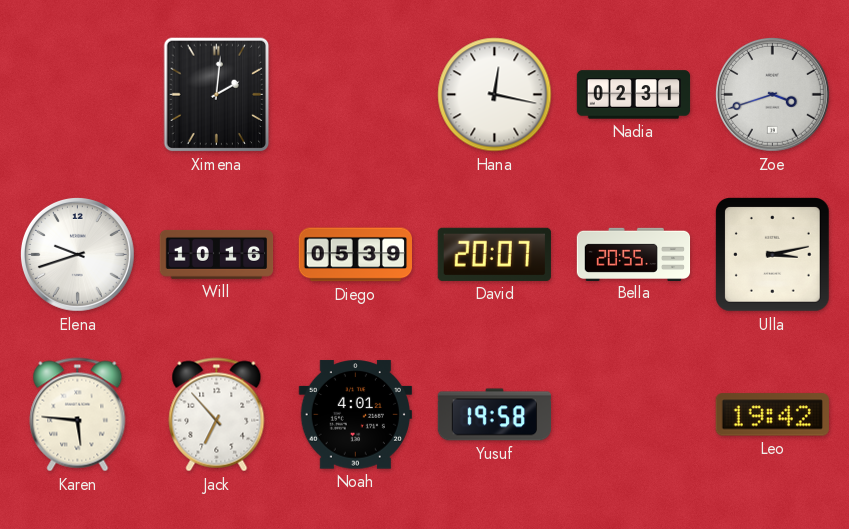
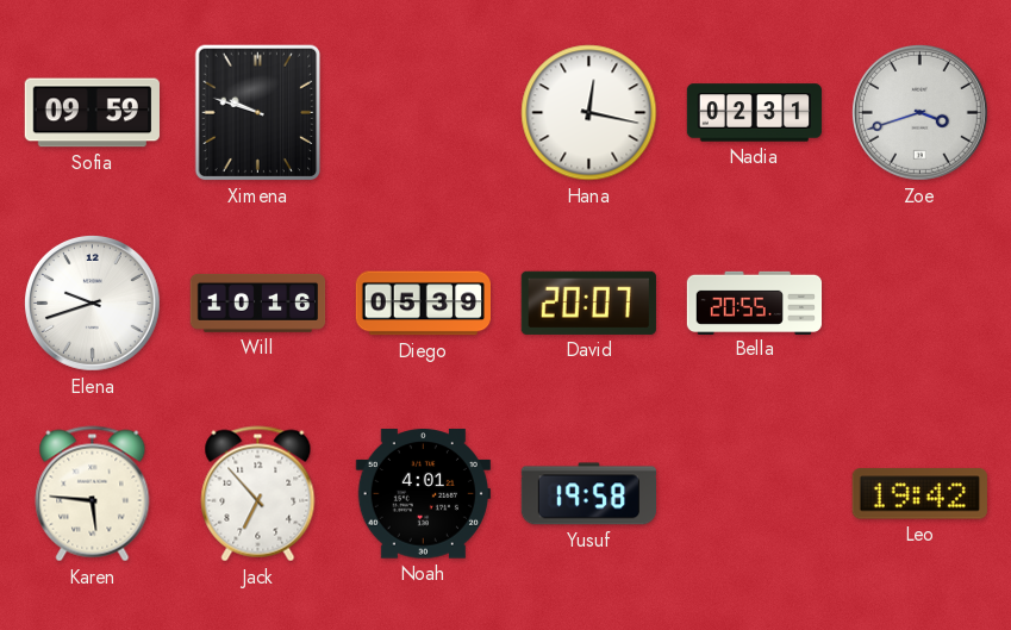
Sofia: none -> 09:59 (92, 113)
Ximena: 2:01 -> 9:48 (258, 113)
Ulla: 3:13 -> none (773, 255)
